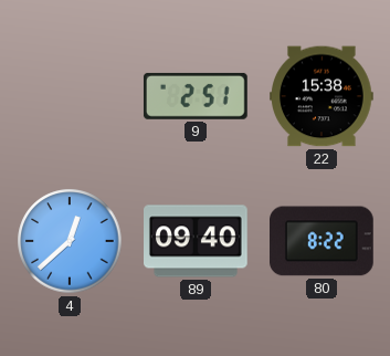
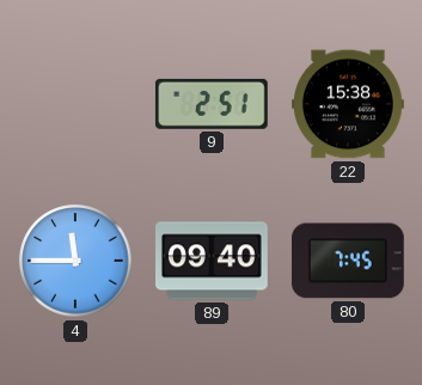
4: 12:38 -> 11:45 (75, 261)
80: 8:22 -> 7:45 (349, 261)
